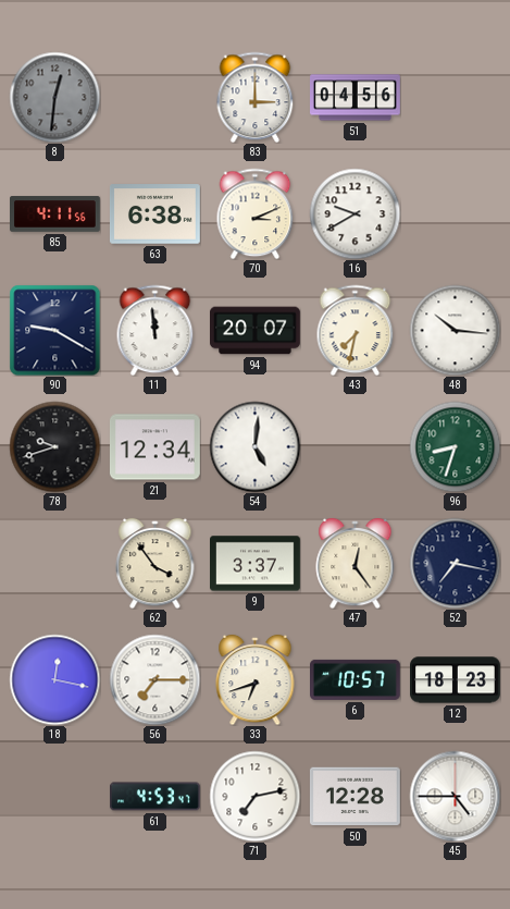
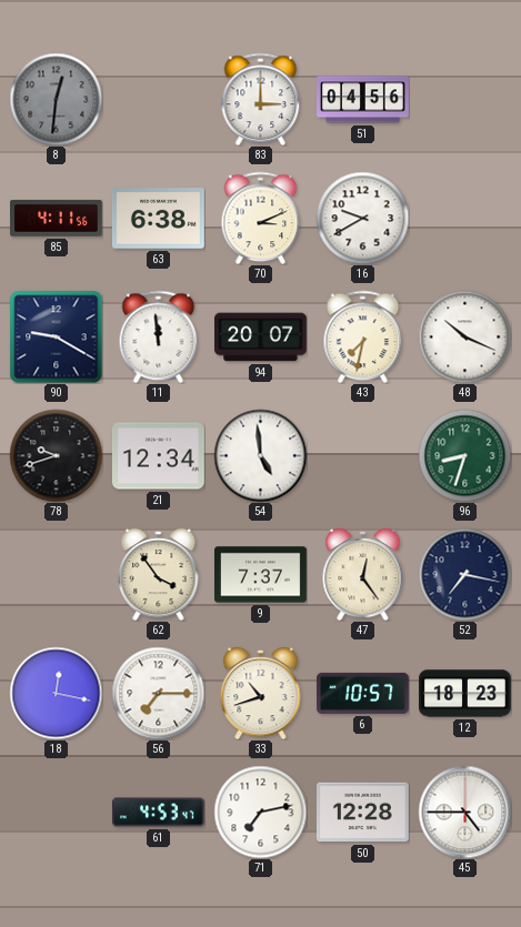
48: 10:16 -> 10:19 (464, 336)
54: 5:01 -> 4:59 (260, 455)
9: 3:37 -> 7:37 (261, 575)
33: 6:42 -> 10:42 (261, 693)
